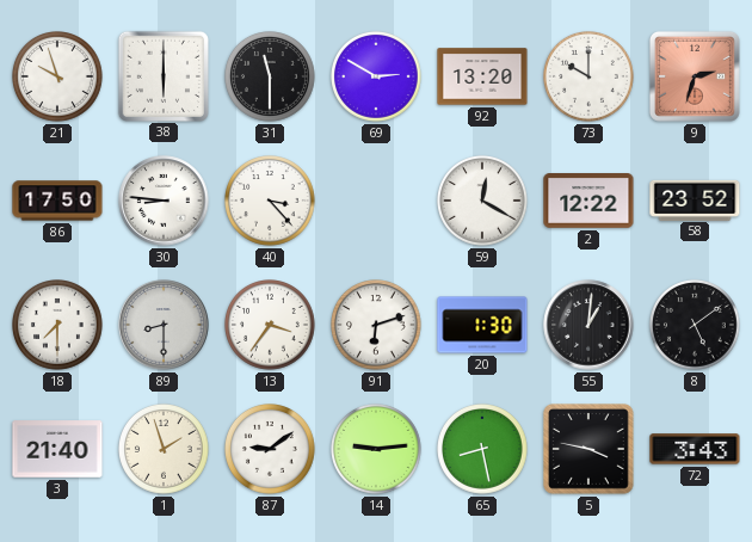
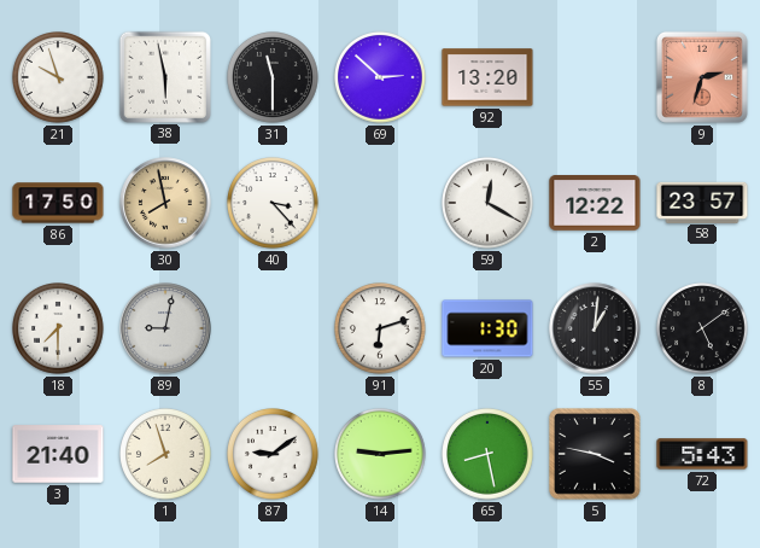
38: 6:00 -> 5:58 (164, 76)
69: 2:50 -> 2:52 (381, 78)
73: 10:00 -> none (590, 78)
30: 8:46 -> 7:58 (165, 203)
30 dial: white -> champagne (165, 203)
58: 23:52 -> 23:57 (702, 202)
89: 8:30 -> 9:02 (165, 328)
13: 3:36 -> none (271, 326)
1: 1:57 -> 7:57 (166, 455)
72: 3:43 -> 5:43 (702, 454)
